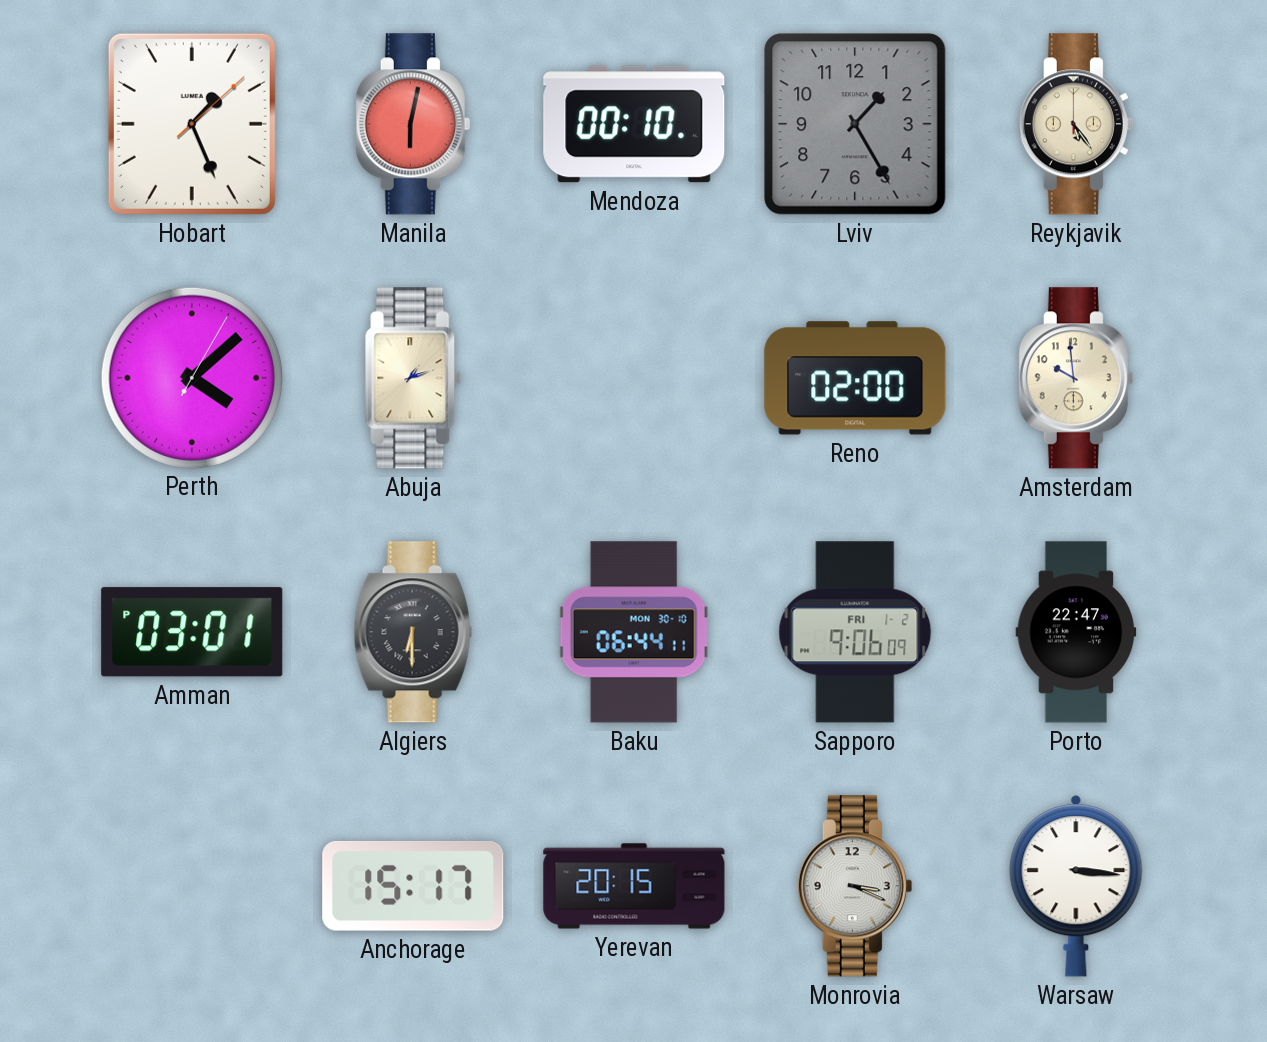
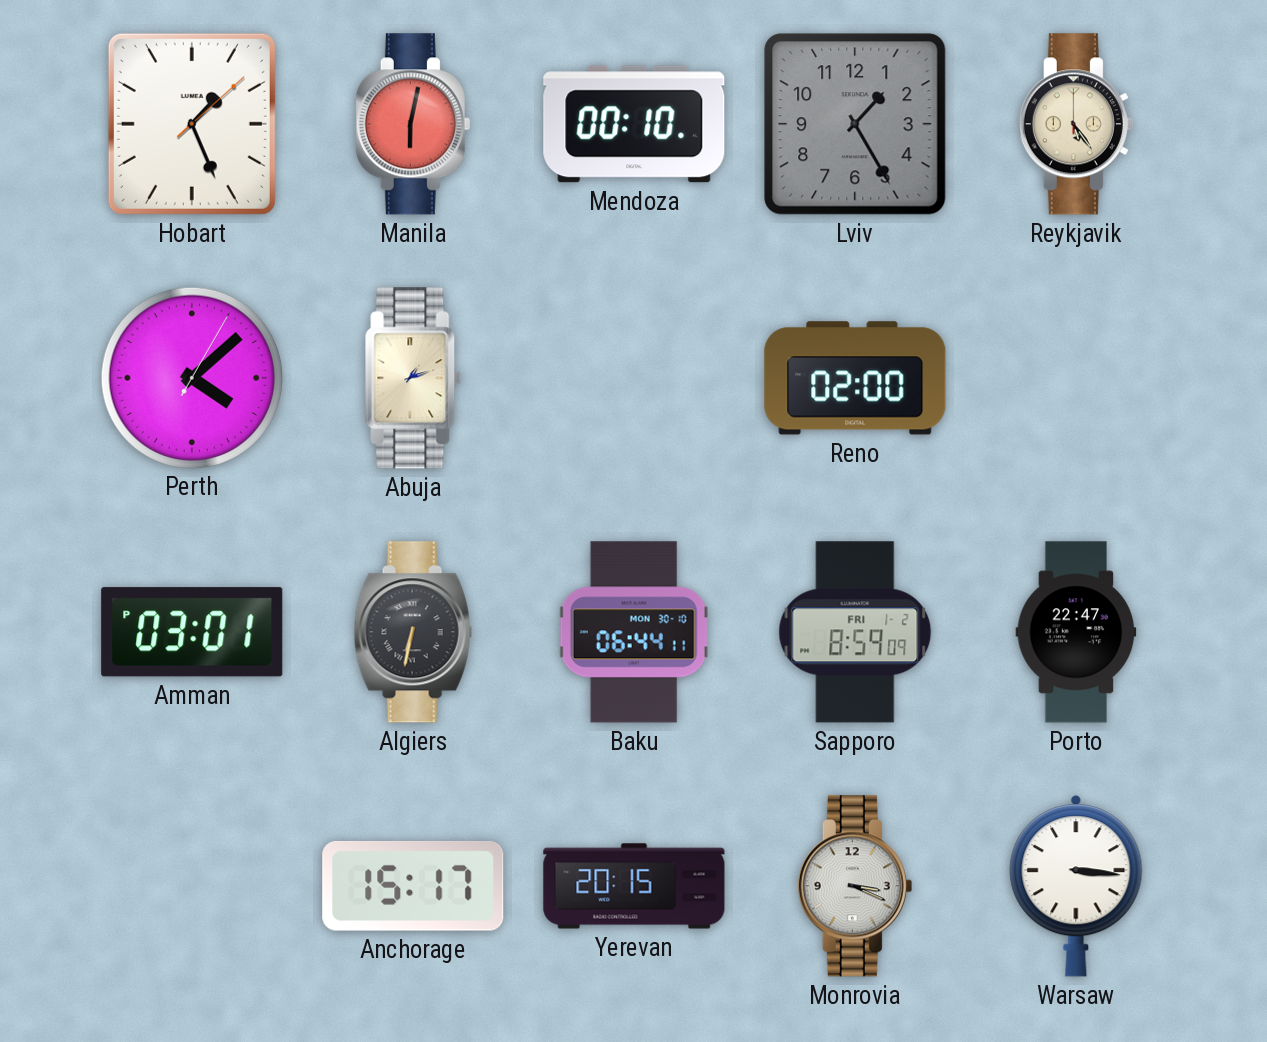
Amsterdam: 9:59 -> none (1076, 378)
Algiers: 6:30 -> 6:32 (413, 632)
Sapporo: 9:06 -> 8:59 (855, 632)
